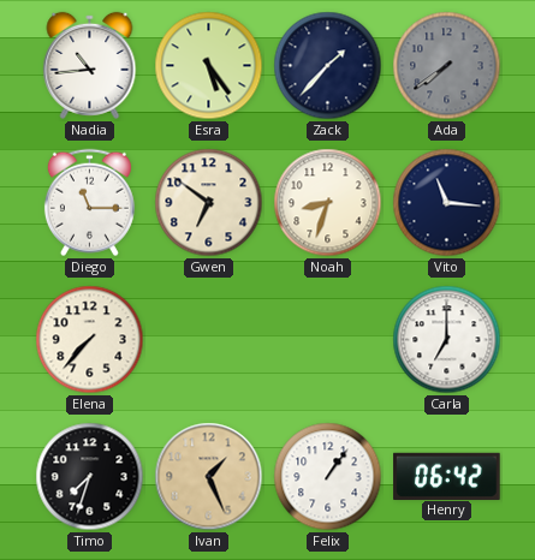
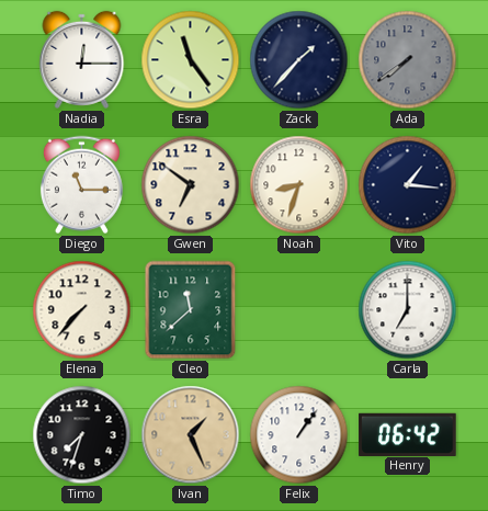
Nadia: 10:44 -> 12:15 (82, 59)
Esra: 5:24 -> 11:24 (191, 60)
Vito: 11:16 -> 1:16 (408, 185)
Cleo: none -> 11:38 (191, 310)
